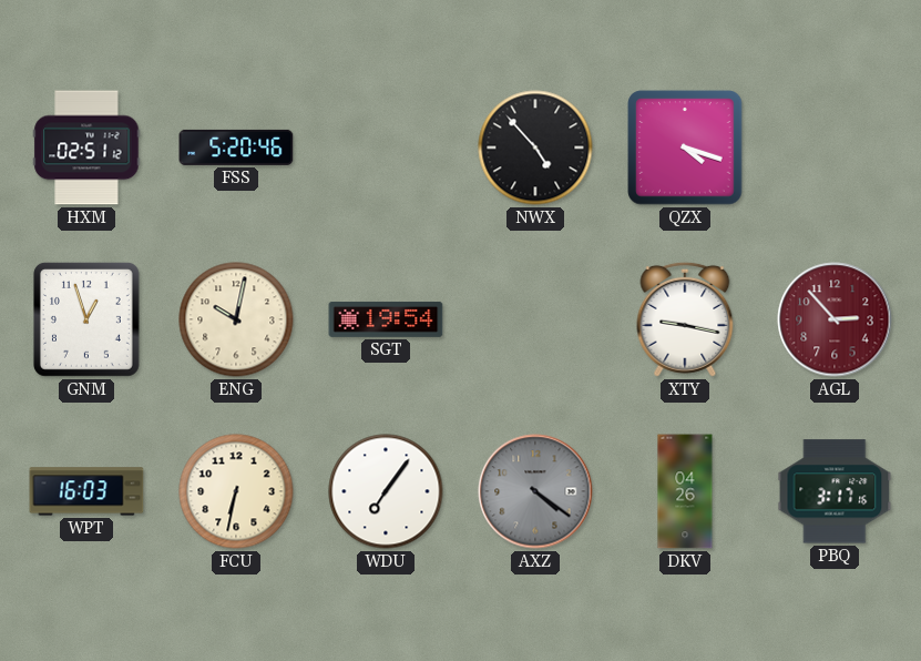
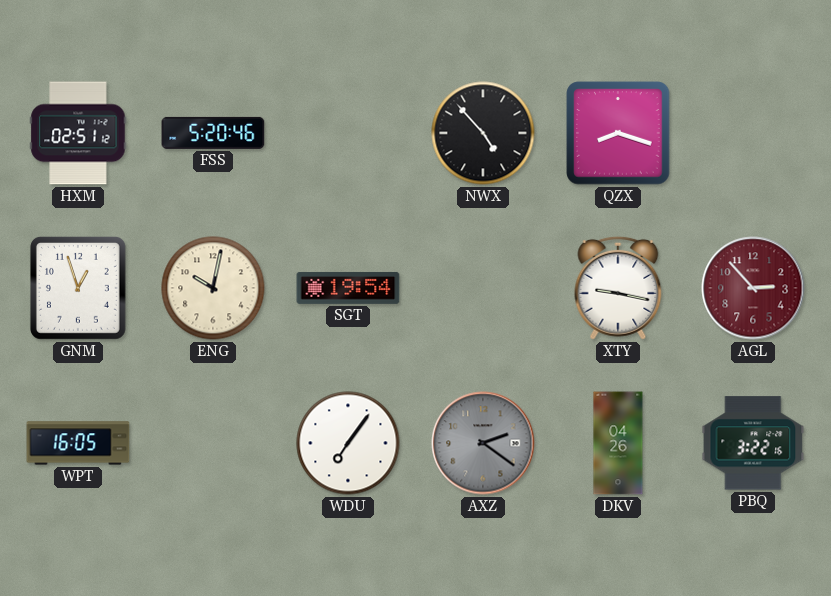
QZX: 4:18 -> 8:18 (618, 133)
WPT: 16:03 -> 16:05 (78, 443)
FCU: 6:32 -> none (236, 491)
AXZ: 4:21 -> 2:21 (483, 443)
PBQ: 3:17 -> 3:22 (753, 443)
